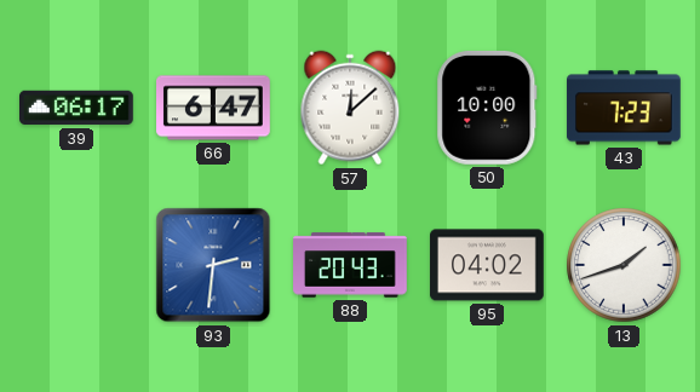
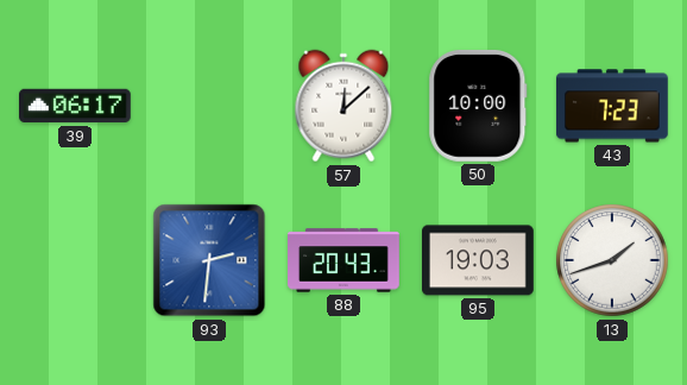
66: 6:47 -> none (214, 108)
95: 04:02 -> 19:03 (479, 260)
